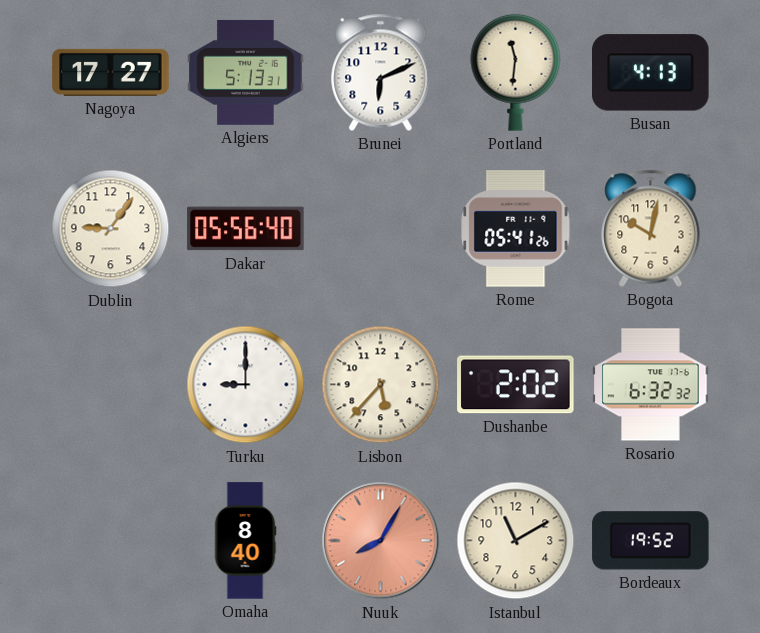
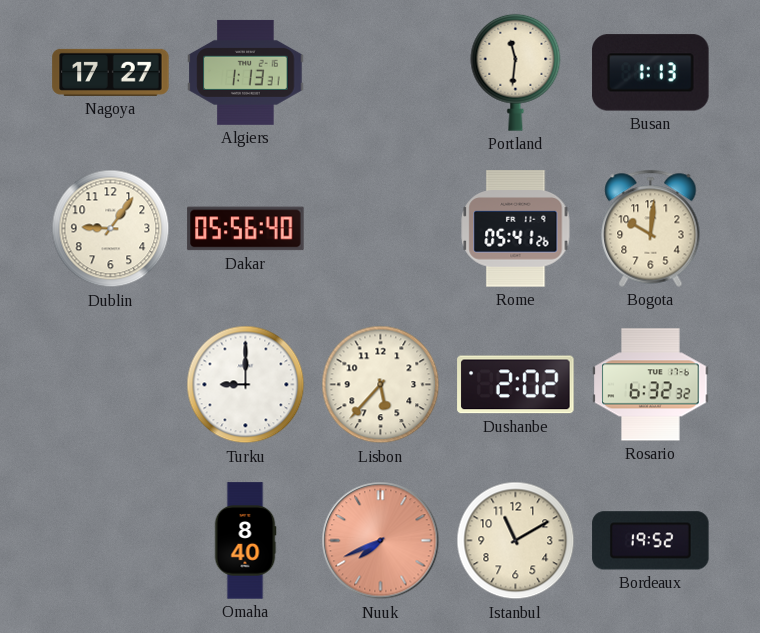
Algiers: 5:13 -> 1:13 (246, 72)
Brunei: 6:11 -> none (381, 72)
Busan: 4:13 -> 1:13 (651, 73)
Bogota: 10:02 -> 10:01 (651, 228)
Nuuk: 8:05 -> 7:41 (381, 541)
